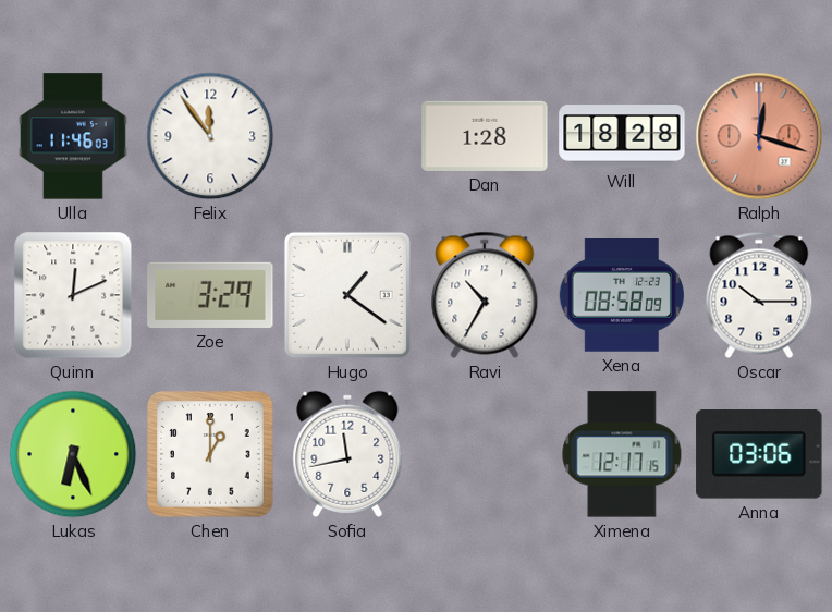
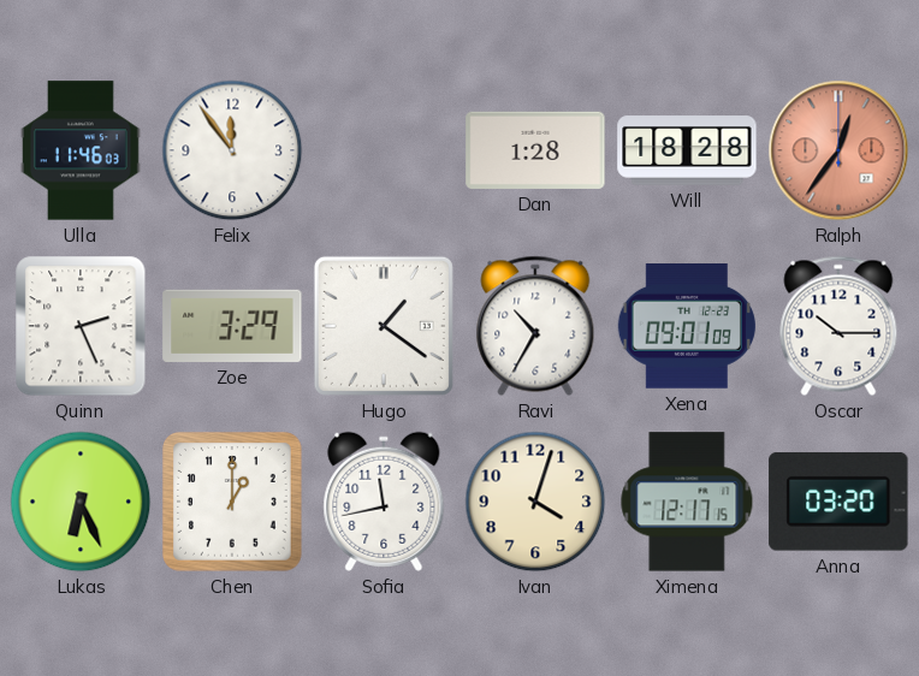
Ralph: 12:18 -> 12:36 (838, 150)
Quinn: 12:11 -> 2:26 (81, 326)
Xena: 08:58 -> 09:01 (687, 327)
Ivan: none -> 4:03 (535, 502)
Anna: 03:06 -> 03:20 (838, 503)
